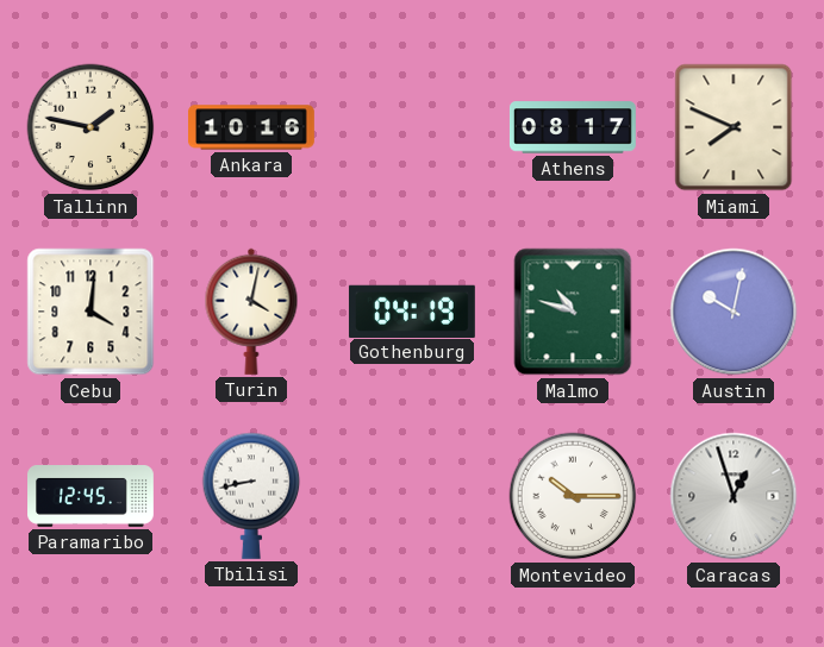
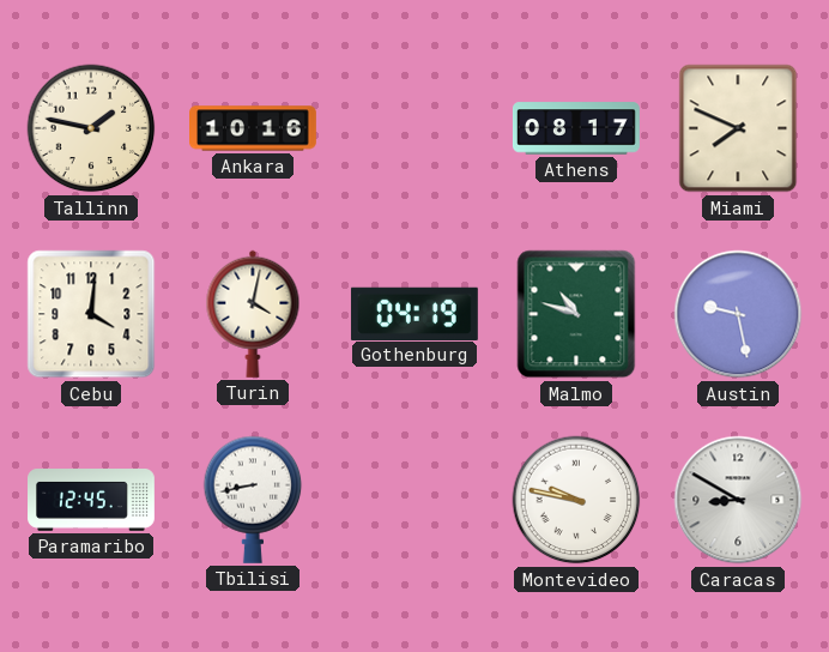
Austin: 10:02 -> 9:28 (738, 314)
Montevideo: 10:15 -> 9:47 (576, 500)
Caracas: 12:57 -> 8:50 (738, 500)
